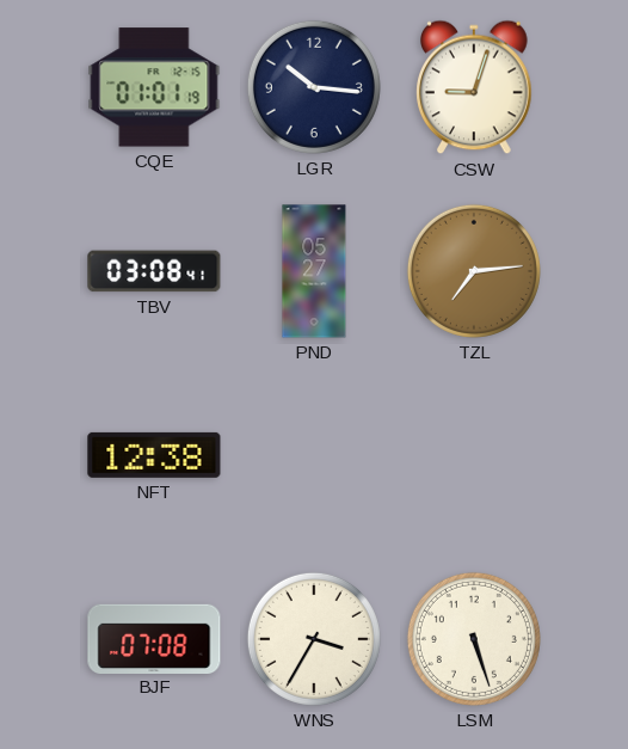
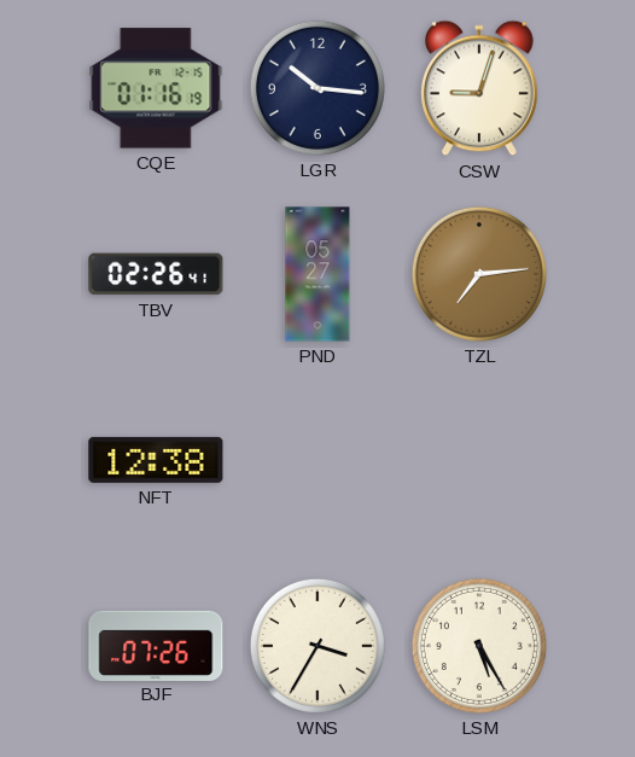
CQE: 01:01 -> 01:16 (156, 88)
TBV: 03:08 -> 02:26 (156, 274)
BJF: 07:08 -> 07:26 (156, 645)
LSM: 5:27 -> 5:25 (479, 646)
